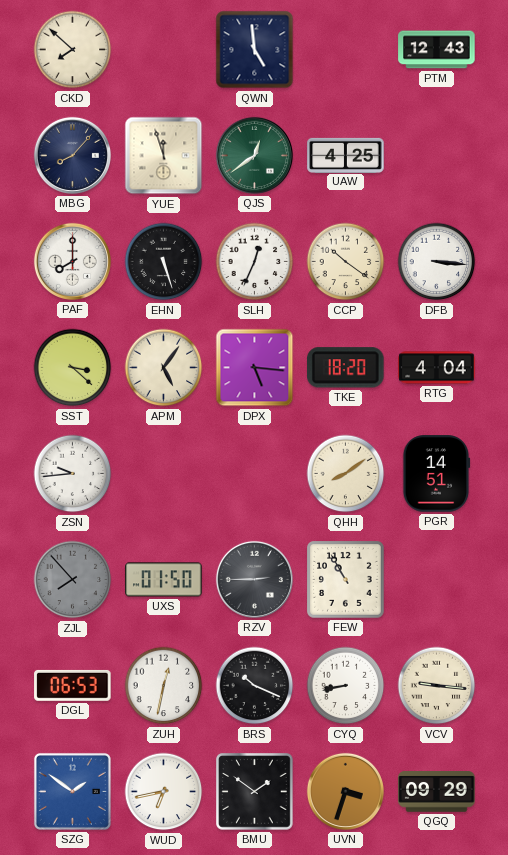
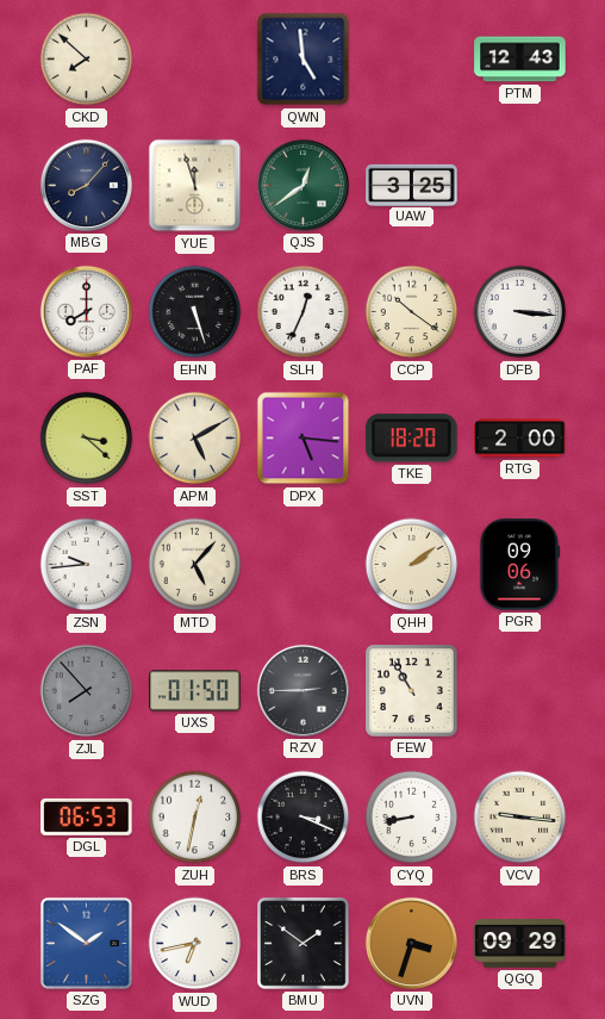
UAW: 4:25 -> 3:25 (412, 185)
APM: 5:06 -> 5:10 (195, 439)
RTG: 4:04 -> 2:00 (520, 439)
MTD: none -> 5:07 (195, 565)
QHH: 8:09 -> 2:09 (412, 565)
PGR: 14:51 -> 09:06 (519, 565)
BRS: 10:19 -> 3:19 (304, 818)
